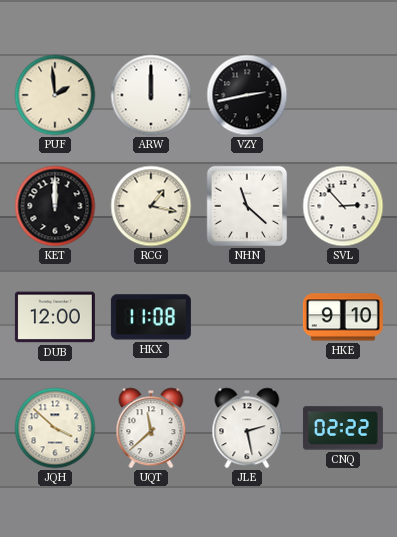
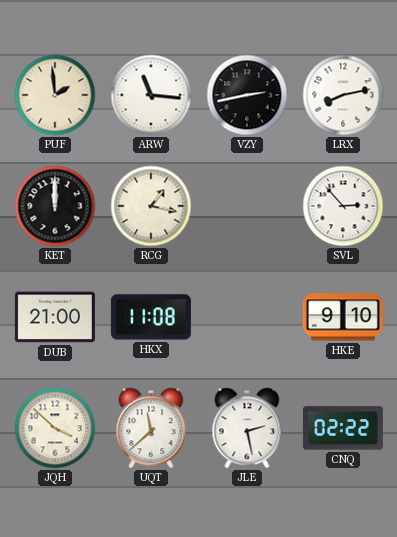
ARW: 12:00 -> 11:16 (151, 95)
LRX: none -> 8:13 (343, 95)
NHN: 11:22 -> none (247, 206)
DUB: 12:00 -> 21:00 (55, 317)
